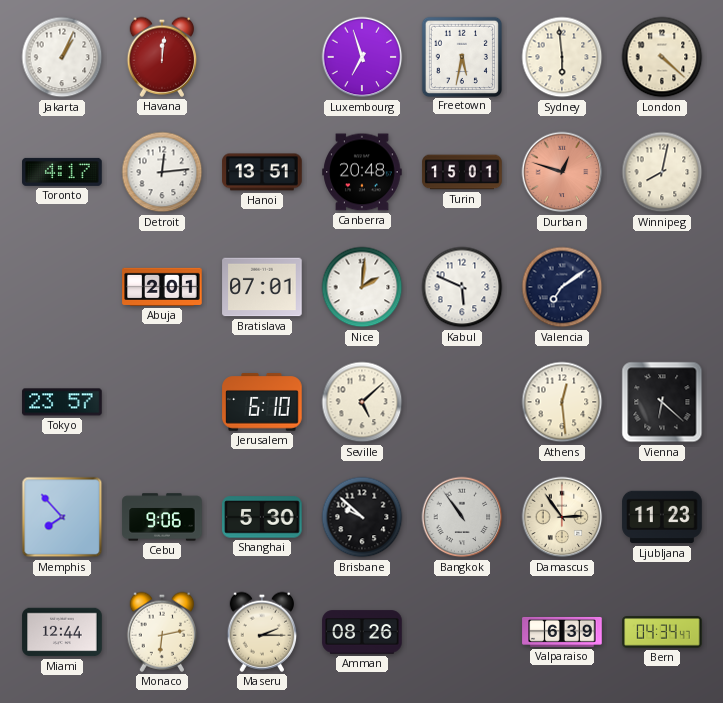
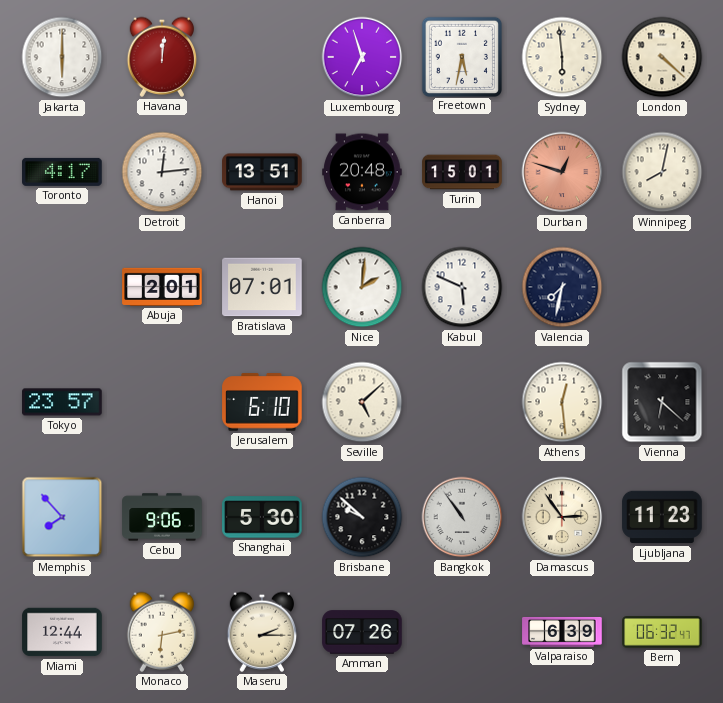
Jakarta: 1:04 -> 6:00 (62, 57)
Valencia: 7:09 -> 7:32 (562, 287)
Amman: 08:26 -> 07:26 (362, 632)
Bern: 04:34 -> 06:32 (662, 632)
